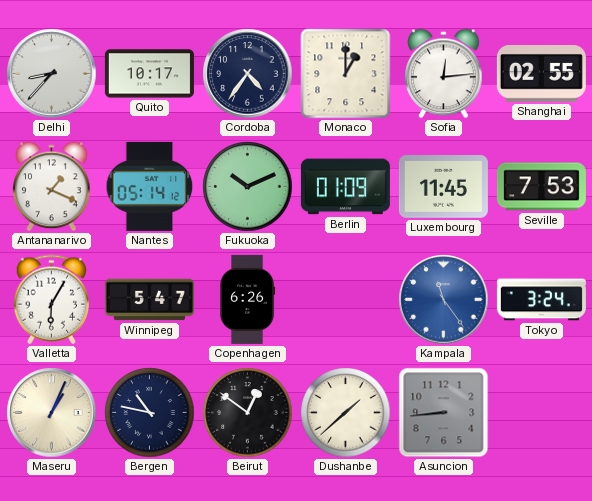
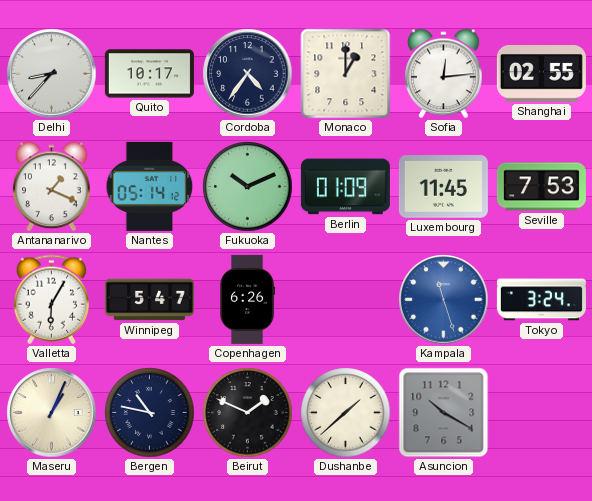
Kampala: 11:24 -> 11:27 (444, 300)
Beirut: 12:51 -> 1:49 (248, 413)
Asuncion: 8:44 -> 10:20 (444, 413)
